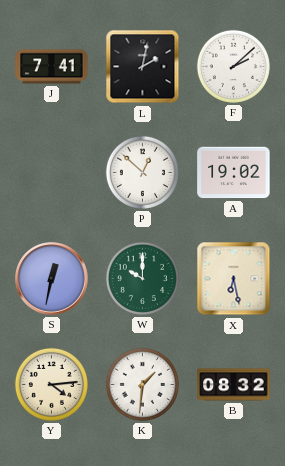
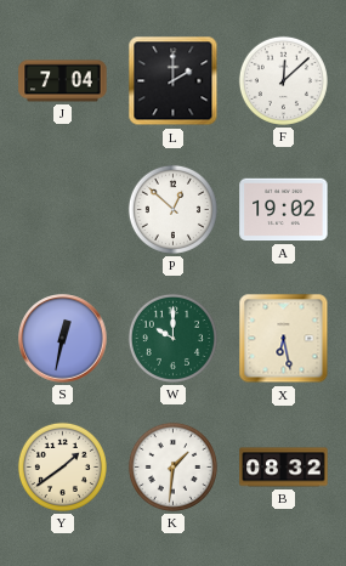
J: 7:41 -> 7:04 (63, 81)
L: 2:02 -> 2:00 (174, 81)
F: 2:08 -> 12:08 (283, 80)
Y: 4:14 -> 1:39 (62, 466)
